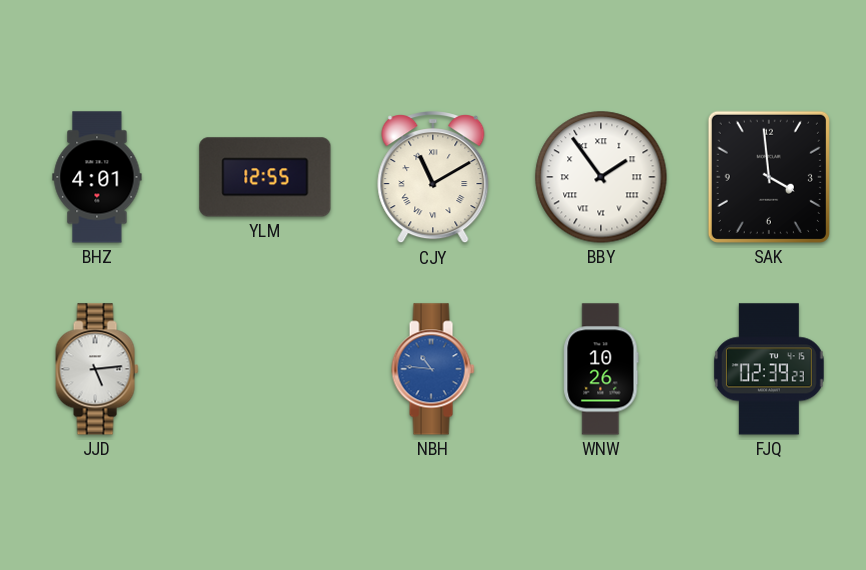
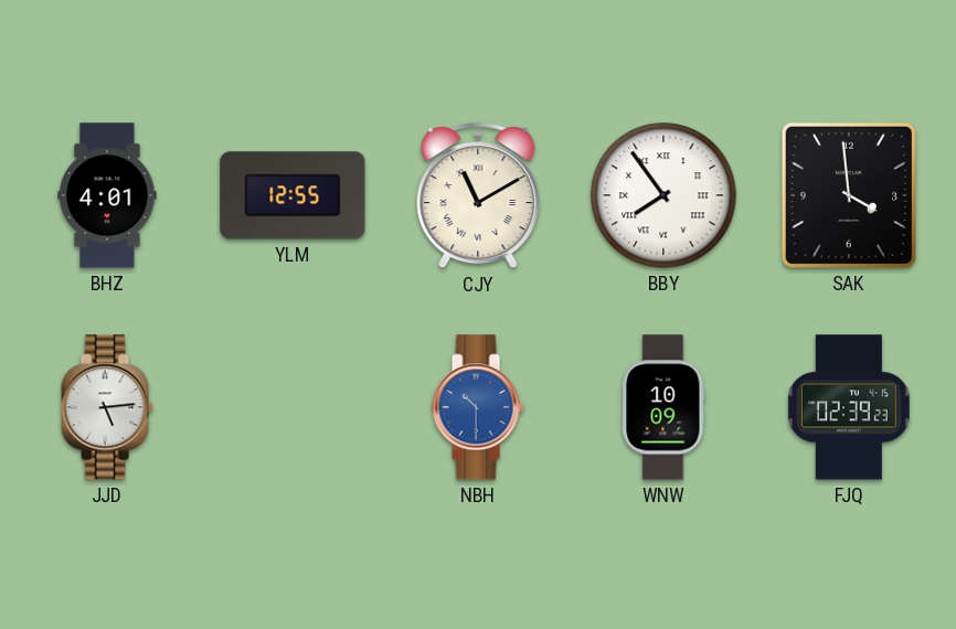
BBY: 1:54 -> 7:54 (663, 195)
NBH: 10:46 -> 10:30 (478, 407)
WNW: 10:26 -> 10:09 (663, 407)
